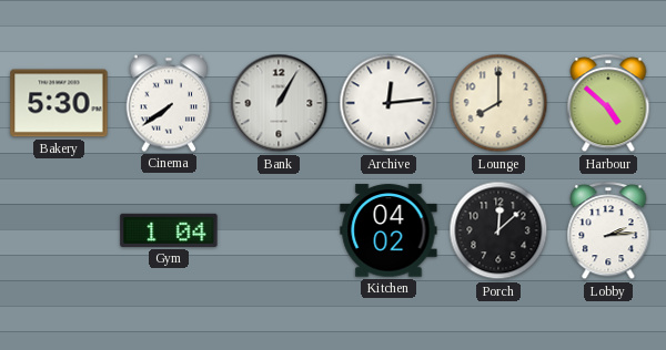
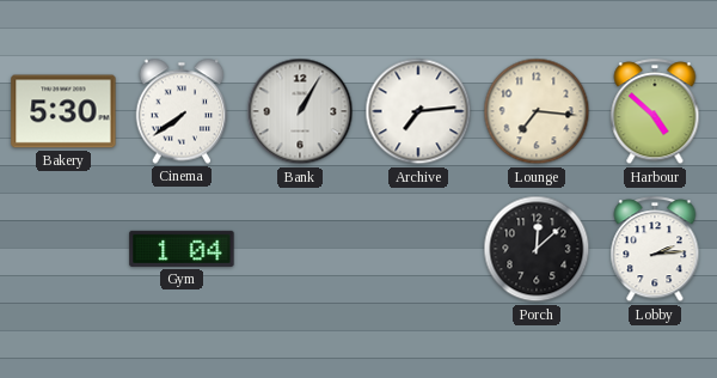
Archive: 12:14 -> 7:14 (418, 111)
Lounge: 8:00 -> 7:16 (537, 111)
Kitchen: 04:02 -> none (389, 230)
